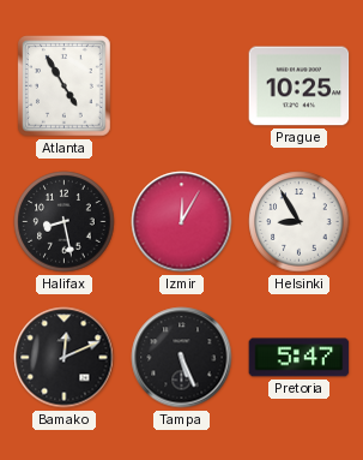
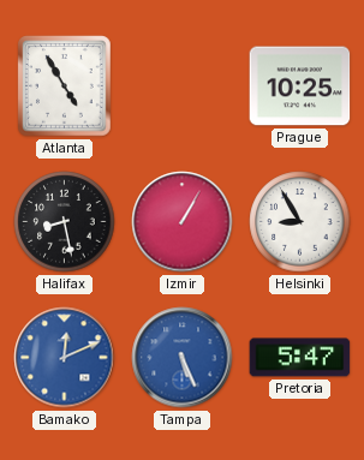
Izmir: 12:05 -> 1:05 (183, 222)
Bamako dial: black -> blue (65, 358)
Tampa dial: black -> blue (183, 358)
